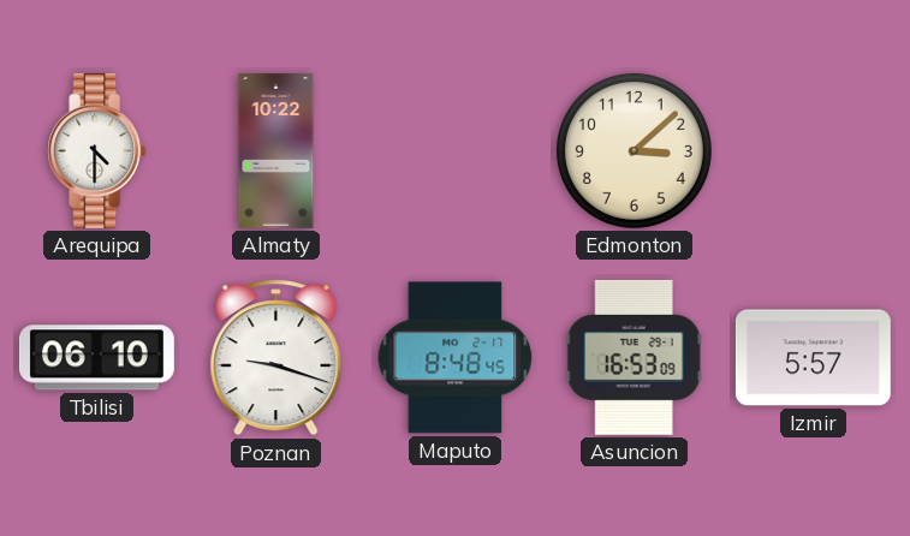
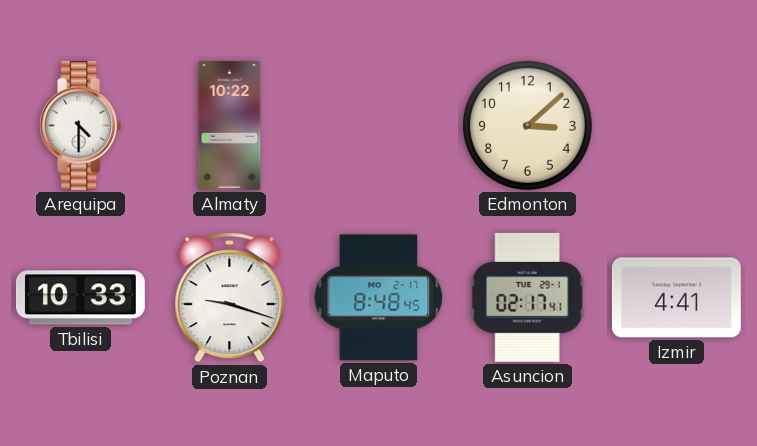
Tbilisi: 06:10 -> 10:33 (80, 298)
Asuncion: 16:53 -> 02:17 (527, 297)
Izmir: 5:57 -> 4:41 (676, 298)
